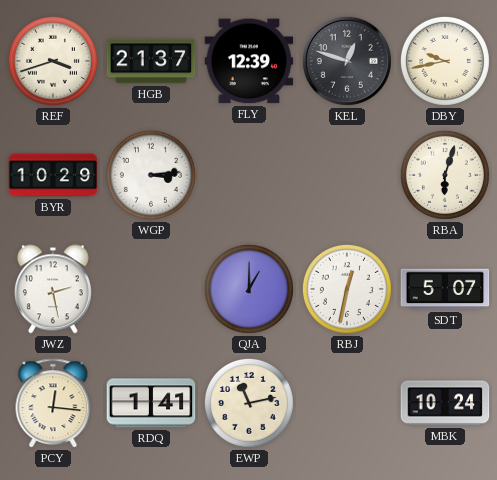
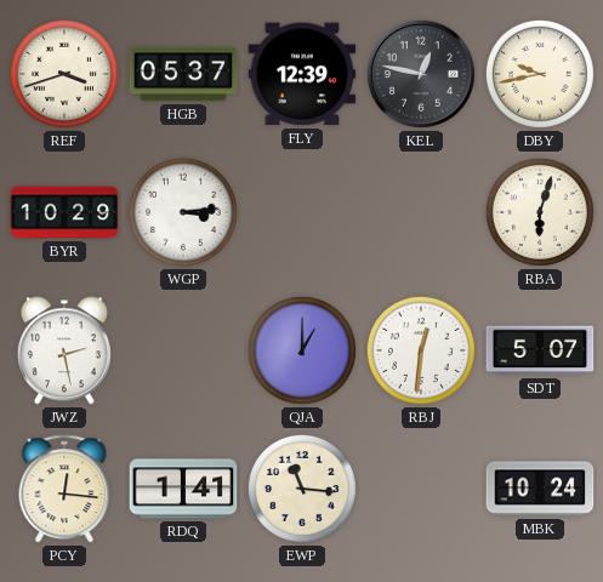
HGB: 21:37 -> 05:37 (183, 74)
KEL: 12:48 -> 12:47 (421, 74)
RBJ: 12:32 -> 12:31 (421, 350)
EWP: 11:13 -> 11:16 (302, 489)
